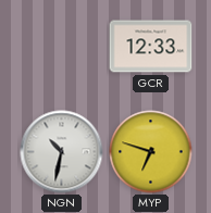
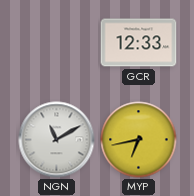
NGN: 10:32 -> 11:10 (57, 140)
MYP: 6:48 -> 6:43 (139, 140)
